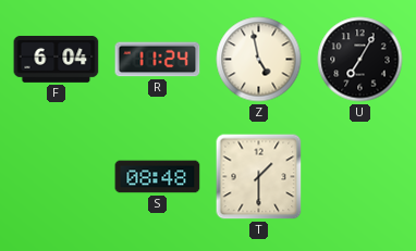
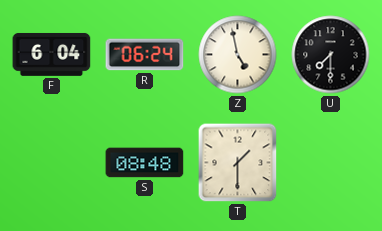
R: 11:24 -> 06:24 (145, 55)
U: 7:05 -> 7:30 (331, 55)
